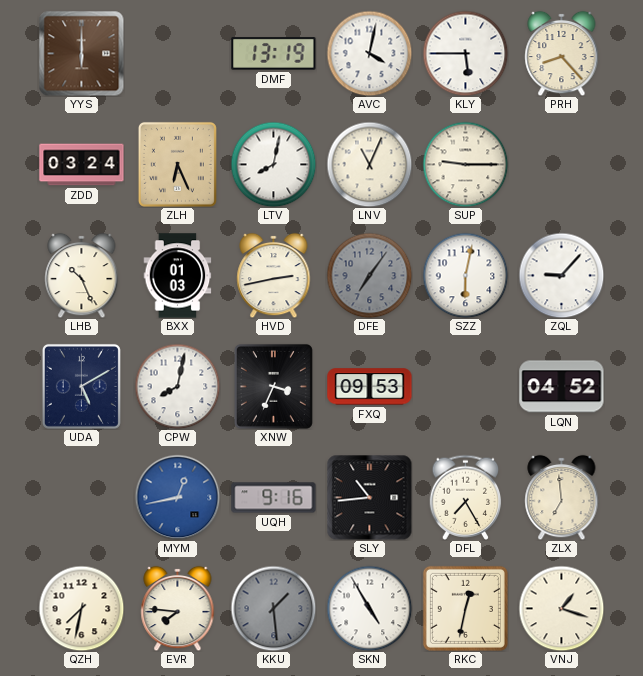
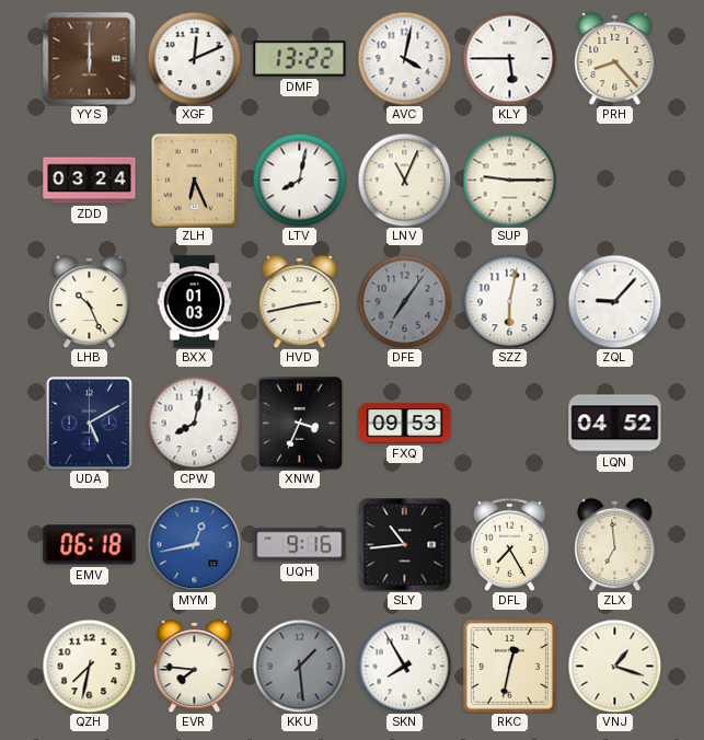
XGF: none -> 12:11 (194, 58)
DMF: 13:19 -> 13:22 (300, 59)
EMV: none -> 06:18 (90, 545)
SKN: 4:55 -> 7:55 (404, 666)
